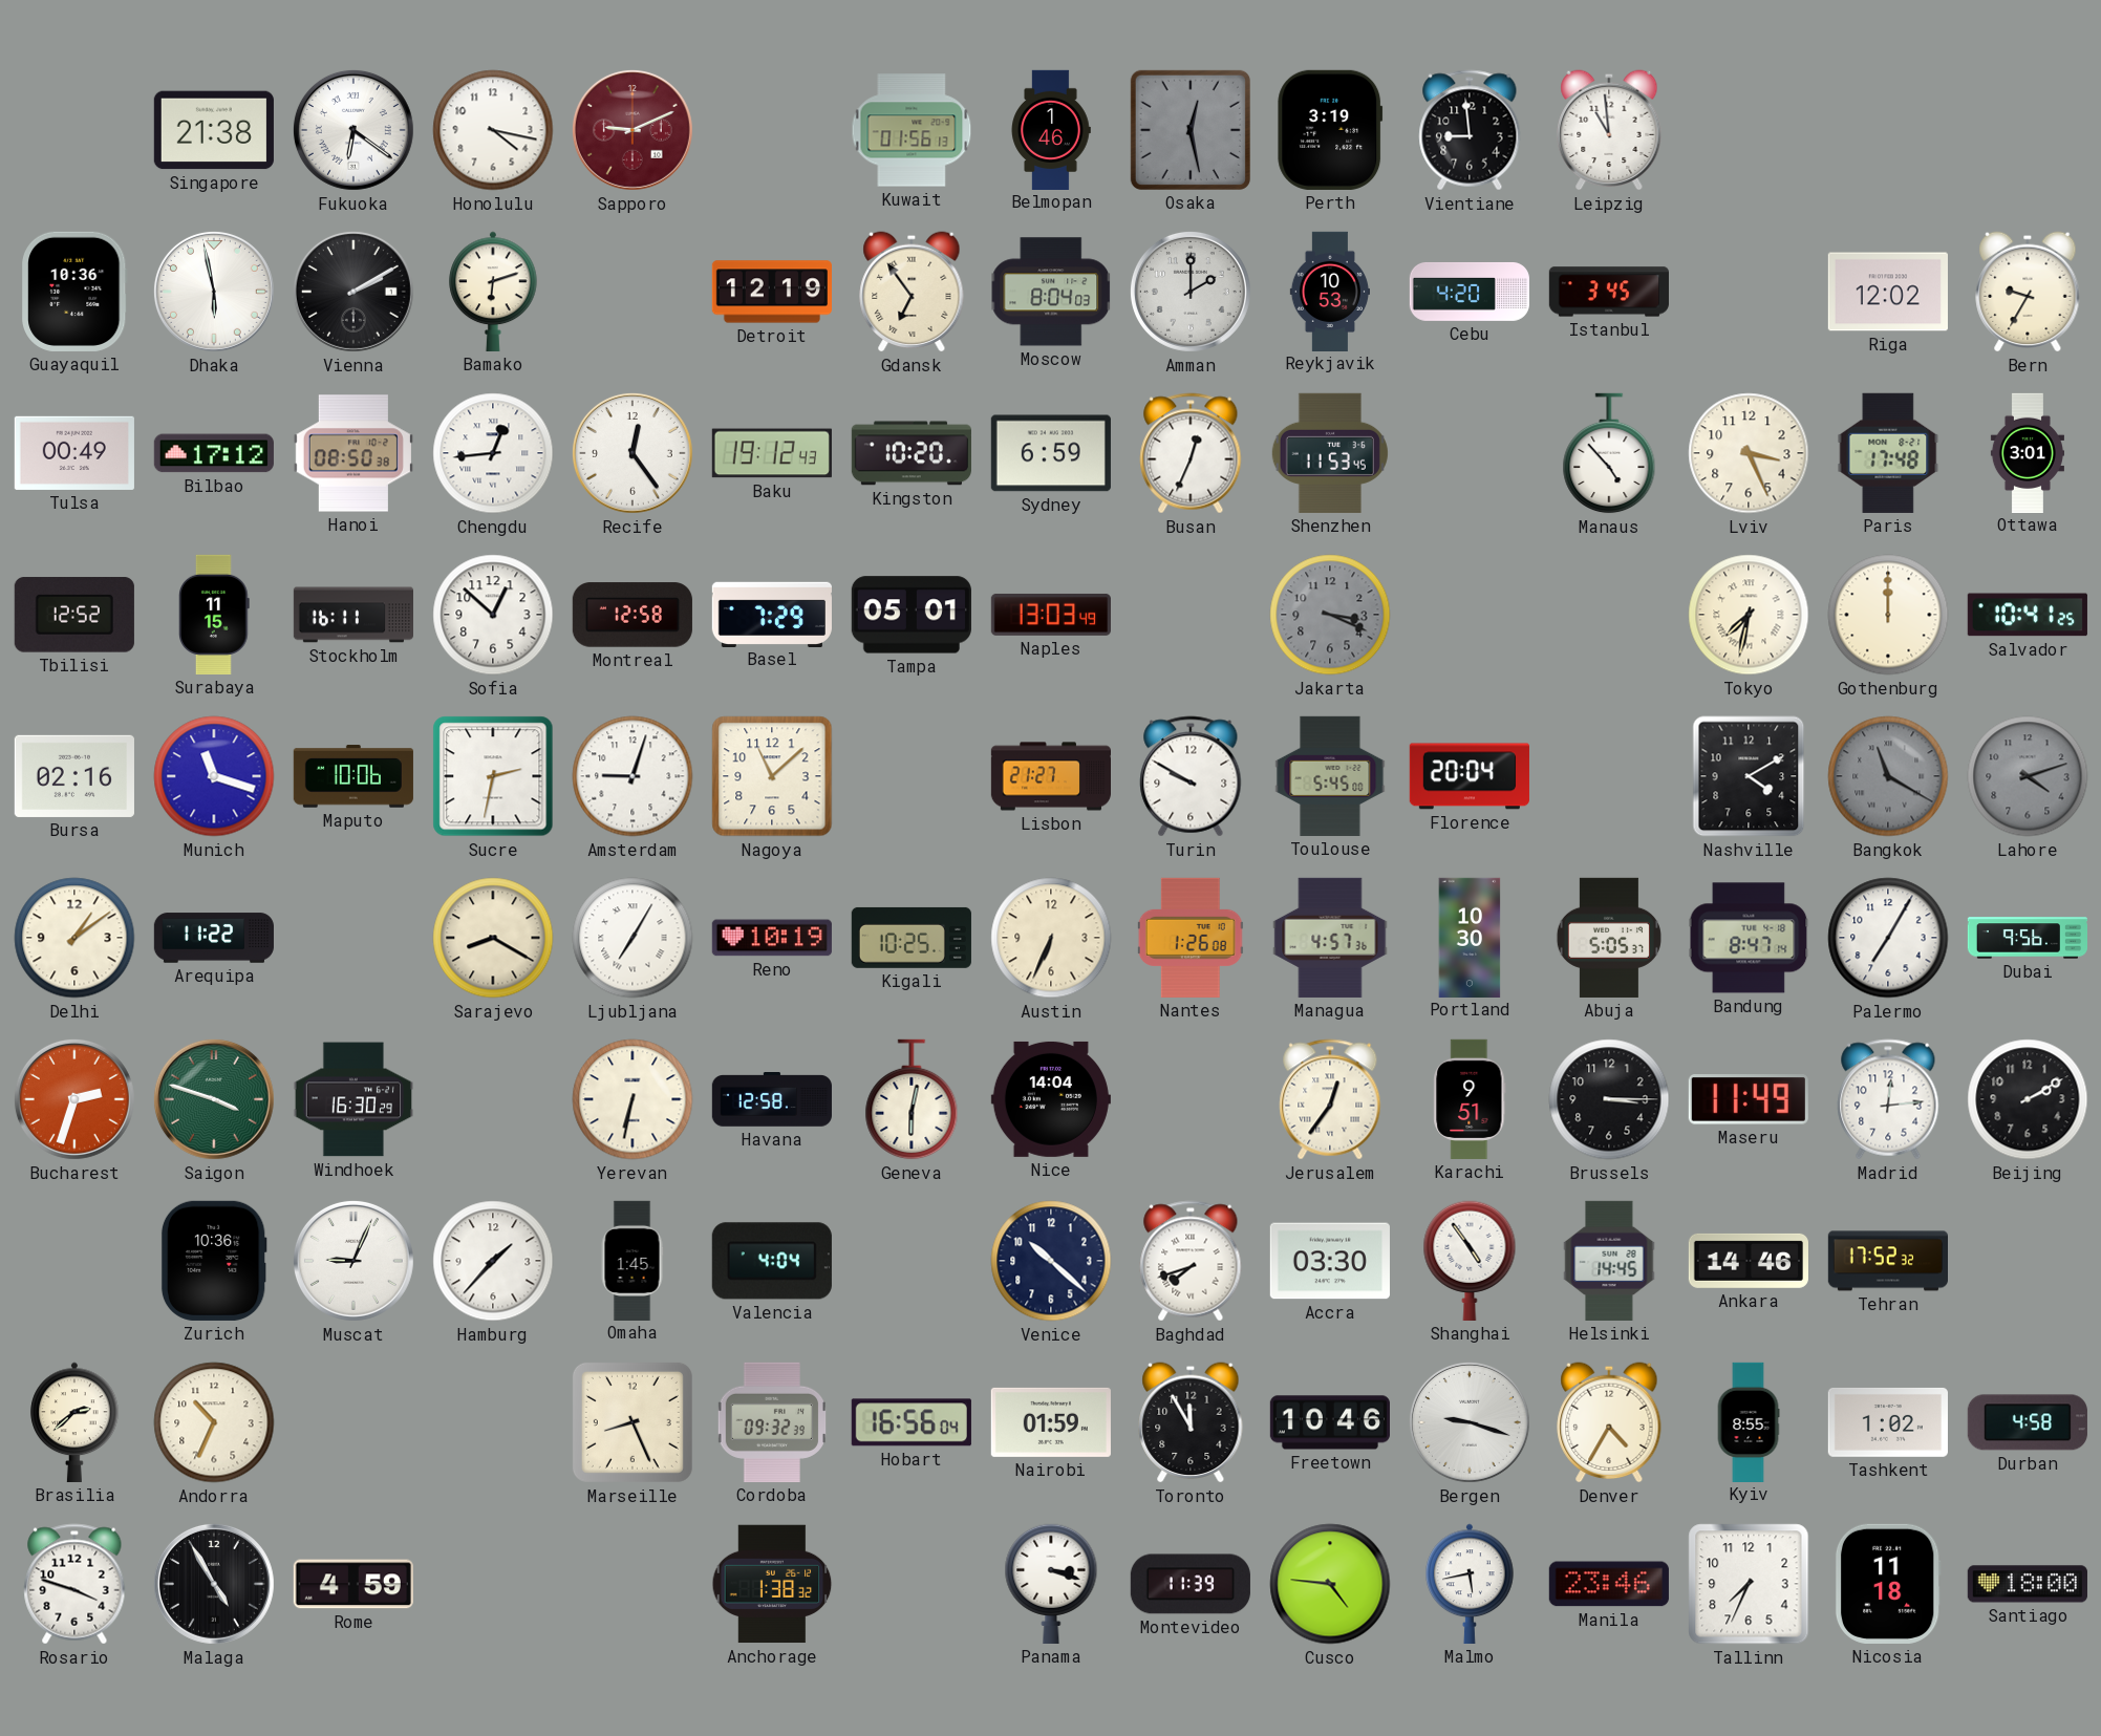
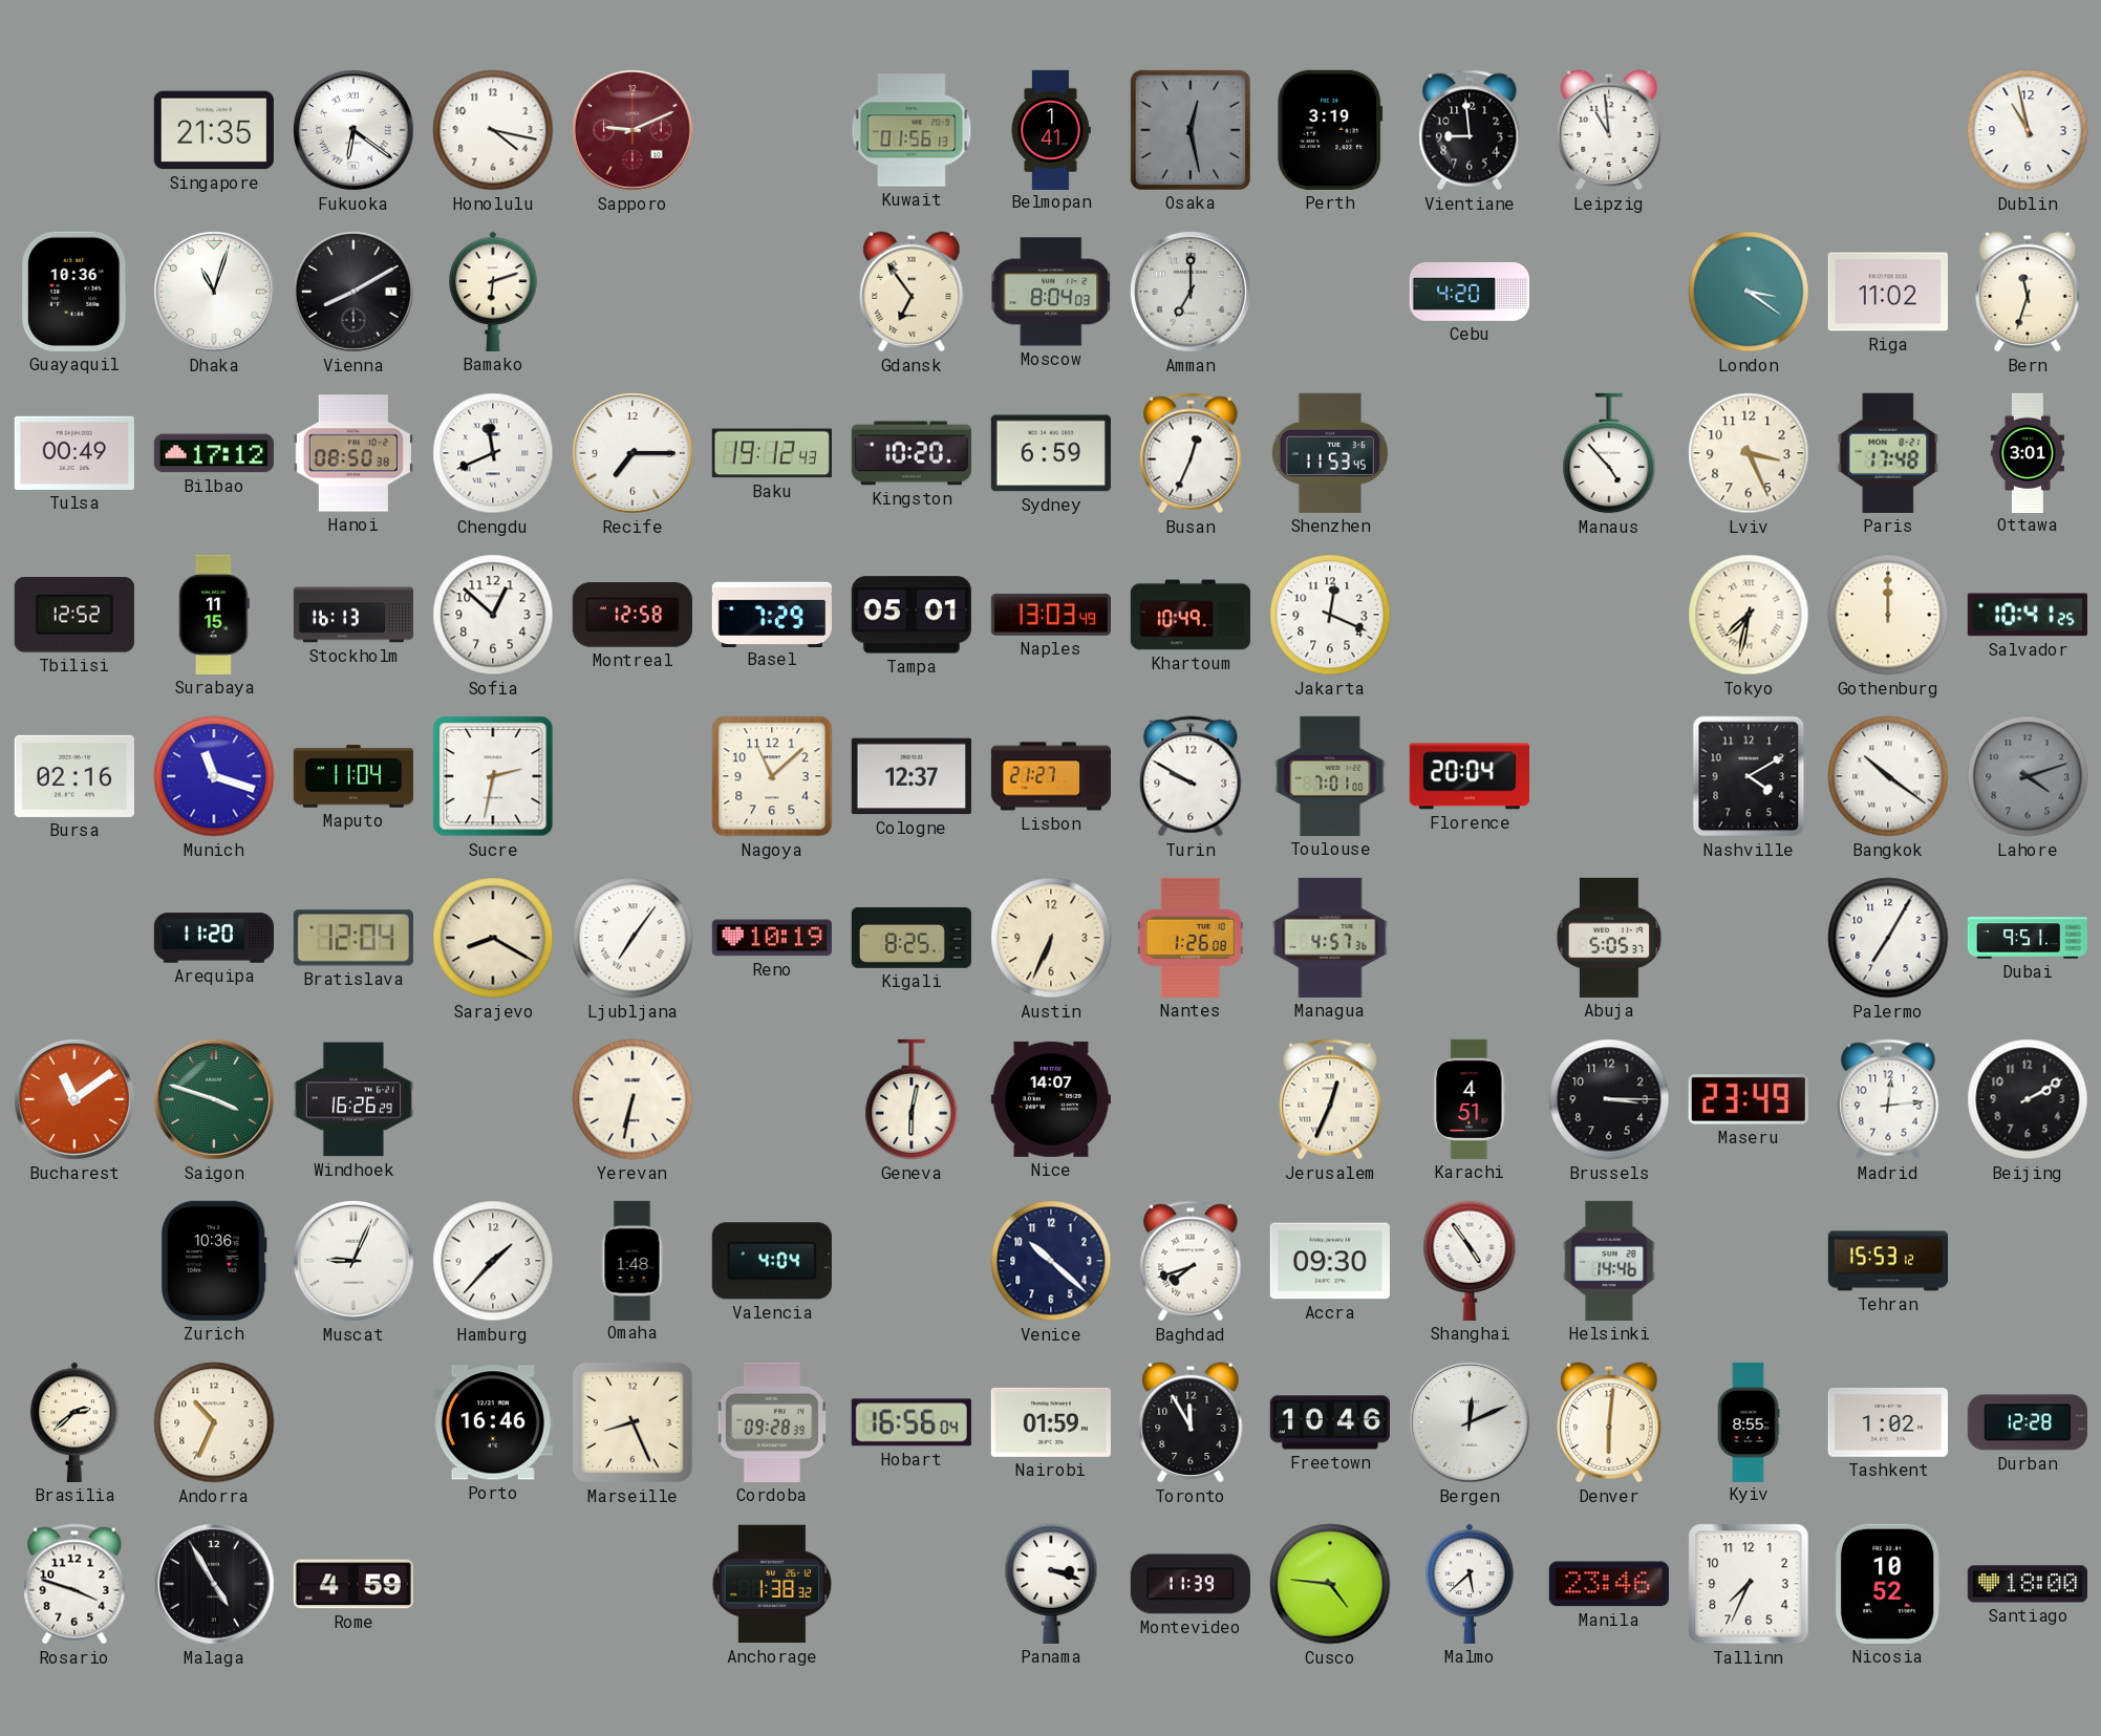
Singapore: 21:38 -> 21:35 (214, 130)
Belmopan: 1:46 -> 1:41 (1051, 129)
Dublin: none -> 10:58 (2028, 130)
Dhaka: 5:58 -> 11:03 (214, 292)
Vienna: 2:10 -> 8:10 (353, 292)
Detroit: 12:19 -> none (772, 292)
Amman: 2:00 -> 7:00 (1191, 292)
Reykjavik: 10:53 -> none (1329, 291)
Istanbul: 3:45 -> none (1609, 292)
London: none -> 3:21 (1749, 292)
Riga: 12:02 -> 11:02 (1888, 292)
Bern: 9:35 -> 11:33 (2028, 292)
Chengdu: 12:44 -> 11:41 (493, 453)
Recife: 12:24 -> 7:15 (633, 453)
Stockholm: 16:11 -> 16:13 (352, 615)
Khartoum: none -> 10:49 (1191, 615)
Jakarta: 3:19 -> 12:19 (1330, 615)
Jakarta dial: grey -> white (1330, 615)
Maputo: 10:06 -> 11:04 (353, 776)
Amsterdam: 9:03 -> none (633, 776)
Cologne: none -> 12:37 (912, 776)
Toulouse: 5:45 -> 7:01 (1330, 776)
Bangkok: 11:20 -> 10:21 (1888, 776)
Bangkok dial: grey -> white (1888, 776)
Delhi: 1:09 -> none (74, 938)
Arequipa: 11:22 -> 11:20 (214, 938)
Bratislava: none -> 12:04 (353, 938)
Ljubljana: 7:05 -> 7:06 (633, 938)
Kigali: 10:25 -> 8:25 (912, 938)
Portland: 10:30 -> none (1470, 937)
Bandung: 8:47 -> none (1749, 938)
Dubai: 9:56 -> 9:51 (2027, 938)
Bucharest: 2:33 -> 11:09 (74, 1099)
Windhoek: 16:30 -> 16:26 (353, 1099)
Havana: 12:58 -> none (772, 1100)
Nice: 14:04 -> 14:07 (1051, 1099)
Jerusalem: 12:36 -> 12:34 (1330, 1099)
Karachi: 9:51 -> 4:51 (1470, 1099)
Maseru: 11:49 -> 23:49 (1749, 1099)
Omaha: 1:45 -> 1:48 (633, 1260)
Accra: 03:30 -> 09:30 (1330, 1261)
Helsinki: 14:45 -> 14:46 (1609, 1261)
Ankara: 14:46 -> none (1749, 1261)
Tehran: 17:52 -> 15:53 (1887, 1261)
Porto: none -> 16:46 (493, 1422)
Cordoba: 09:32 -> 09:28 (771, 1422)
Bergen: 9:18 -> 12:11 (1470, 1422)
Denver: 4:35 -> 6:01 (1609, 1422)
Durban: 4:58 -> 12:28 (2028, 1422)
Malmo: 5:43 -> 5:38 (1470, 1584)
Nicosia: 11:18 -> 10:52 (1888, 1584)
